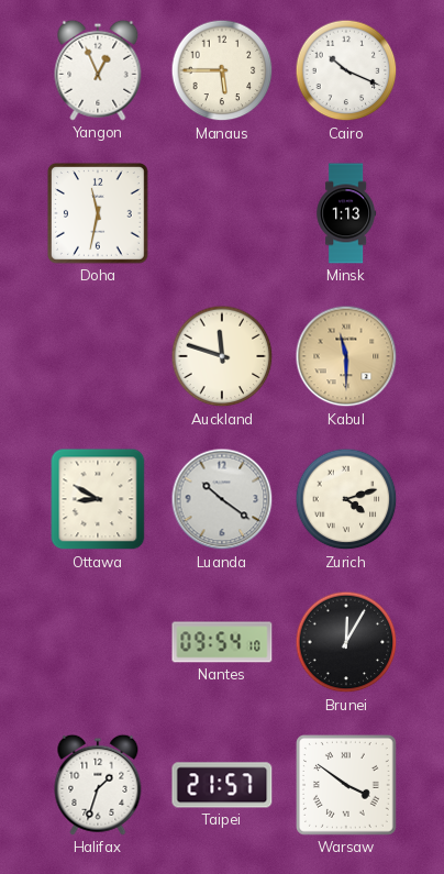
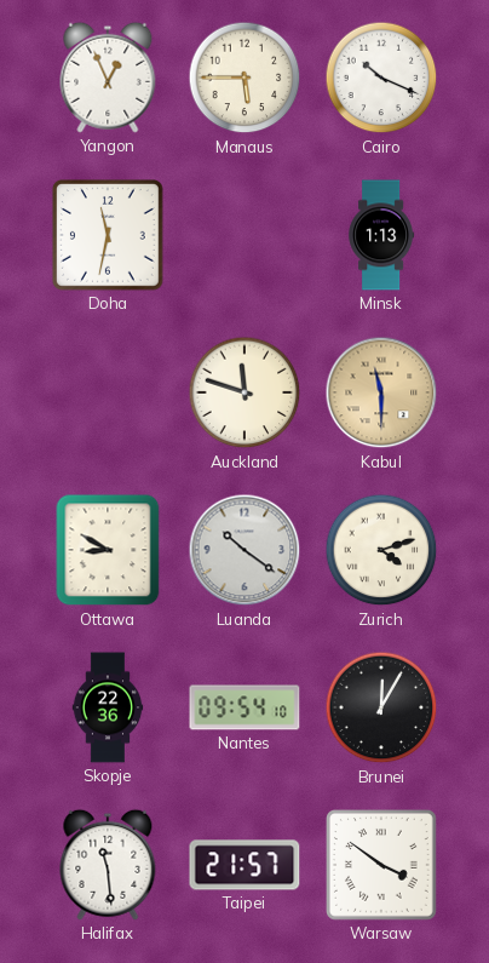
Skopje: none -> 22:36 (108, 707)
Halifax: 1:33 -> 11:29 (108, 865)
